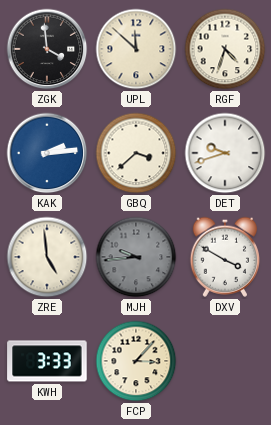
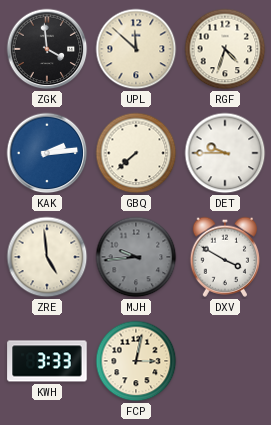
GBQ: 3:38 -> 7:38 (136, 153)
DET: 9:42 -> 9:45 (225, 153)
FCP: 3:07 -> 3:02 (136, 361)
